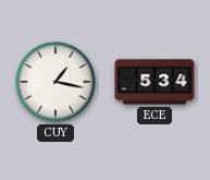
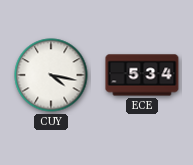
CUY: 1:17 -> 4:17 (51, 75)
